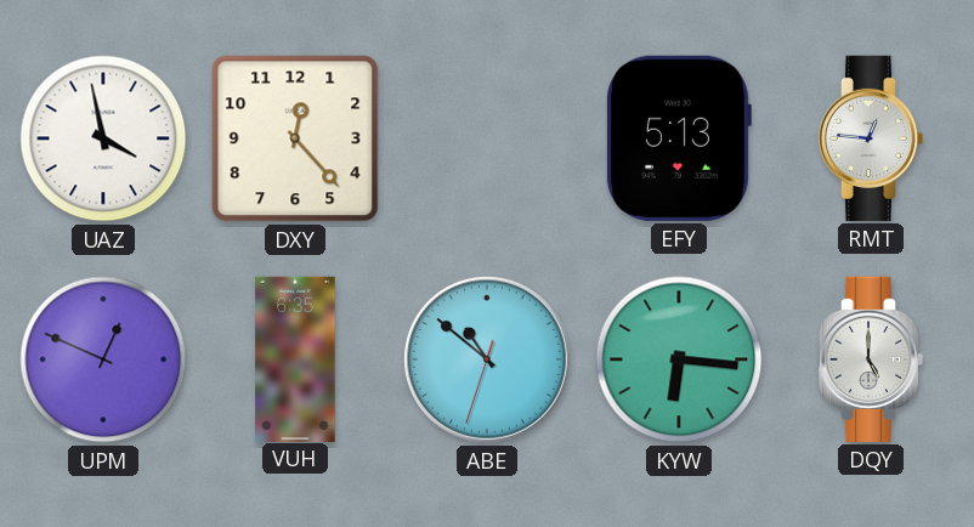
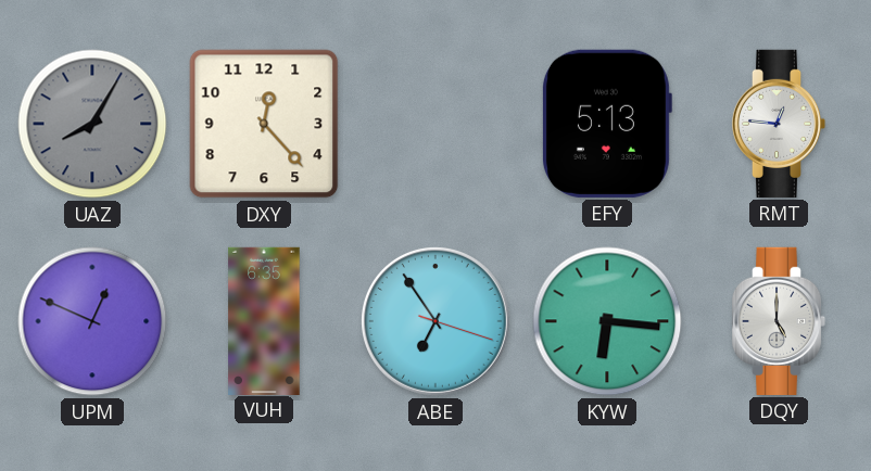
UAZ: 3:58 -> 8:05 (92, 124)
UAZ dial: white -> grey (92, 124)
ABE: 10:51 -> 6:54 (435, 321)
